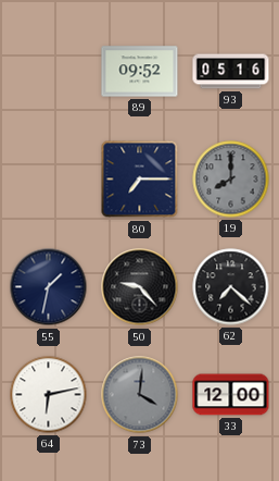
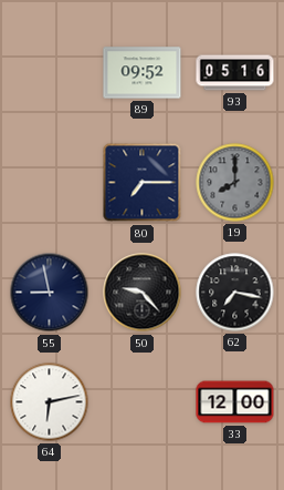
55: 1:32 -> 8:58 (50, 293)
62: 7:22 -> 7:17 (235, 293)
73: 4:01 -> none (140, 395)
